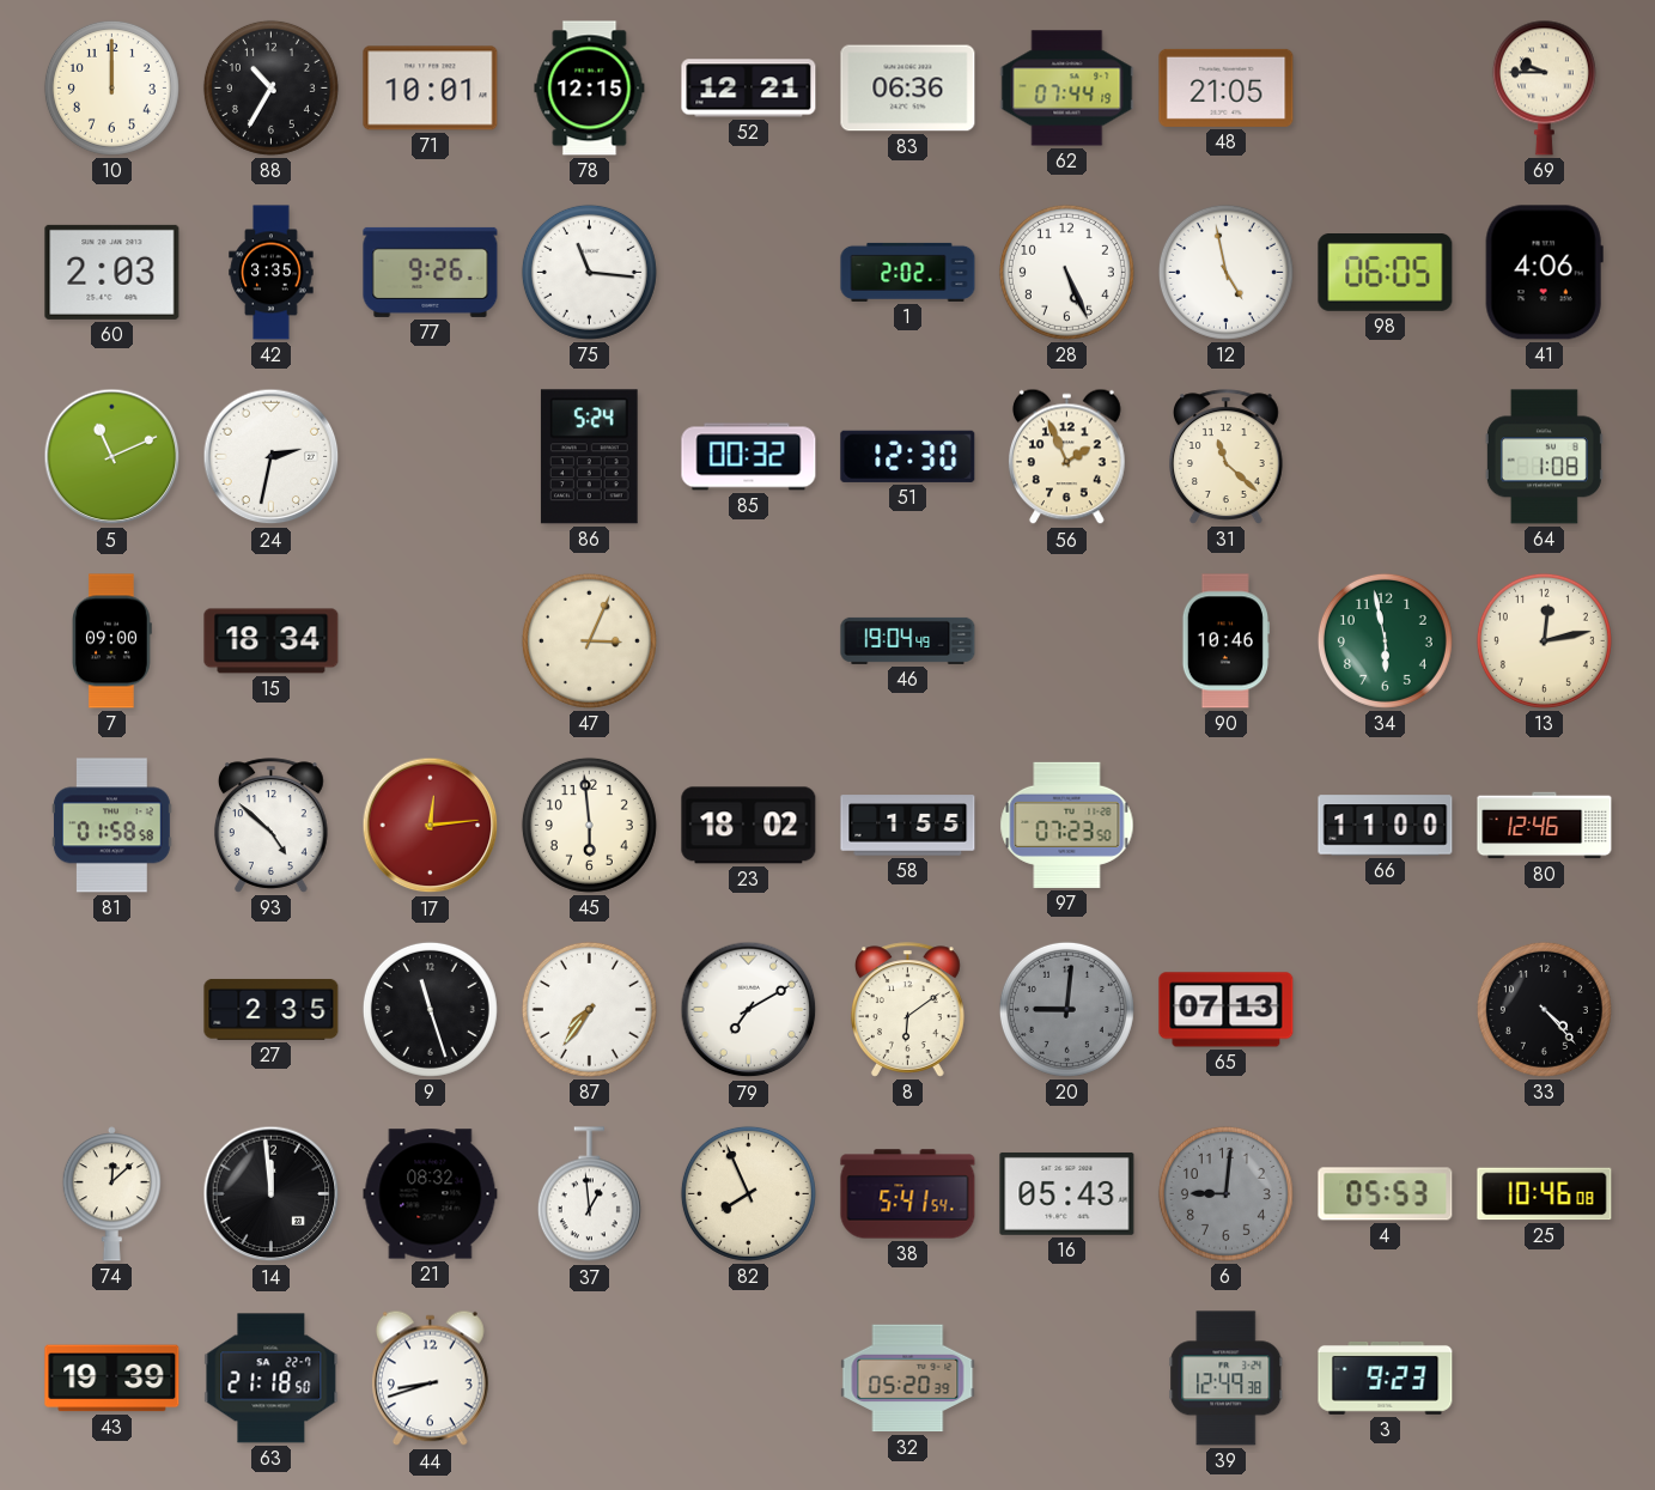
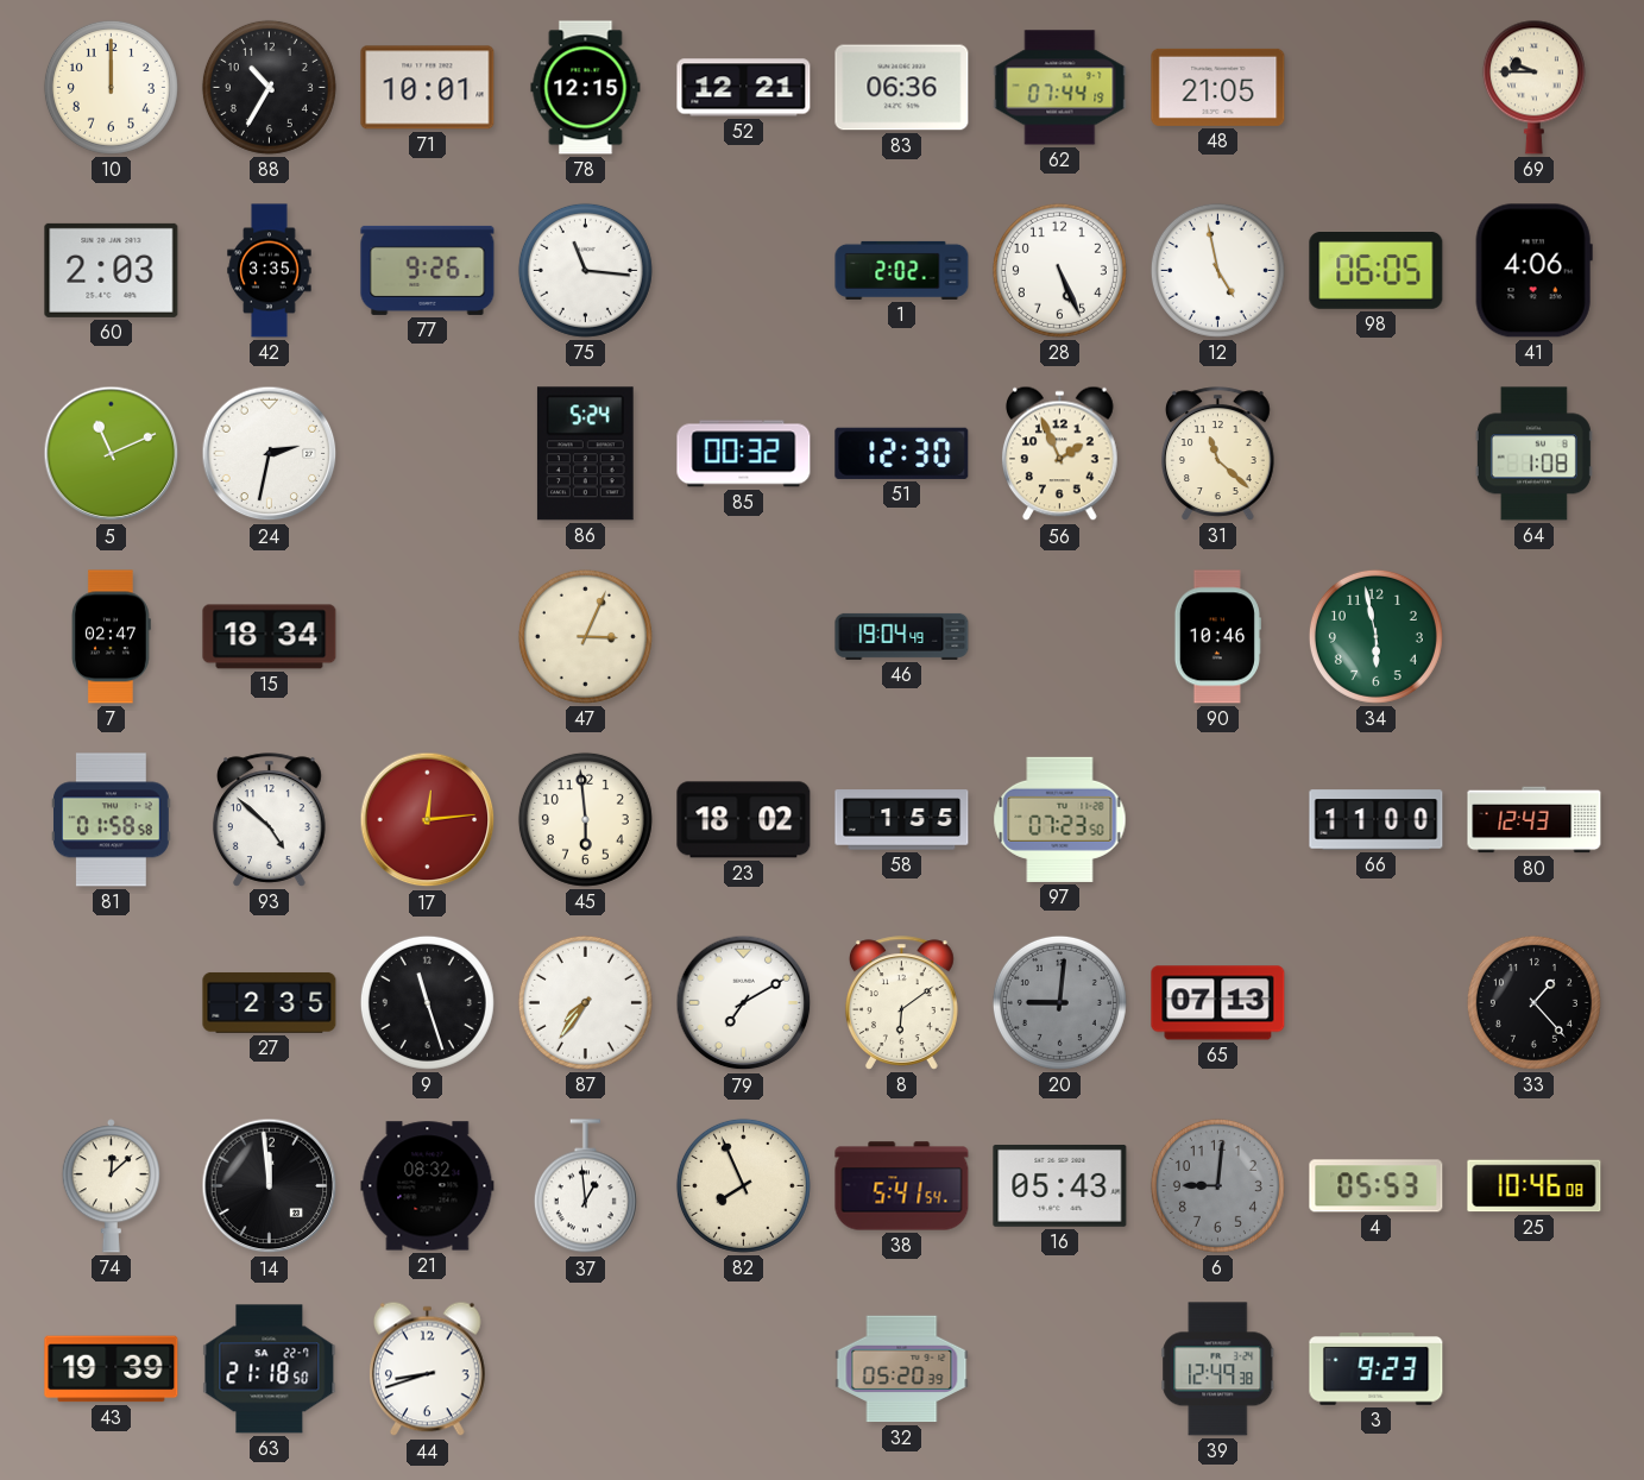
7: 09:00 -> 02:47 (112, 637)
13: 12:13 -> none (1544, 640)
80: 12:46 -> 12:43 (1535, 820)
33: 4:23 -> 1:23 (1533, 1002)
